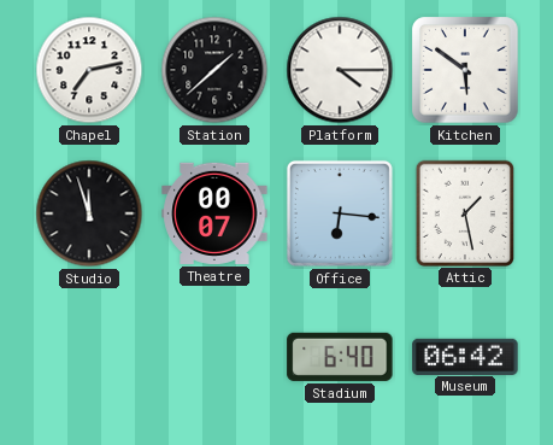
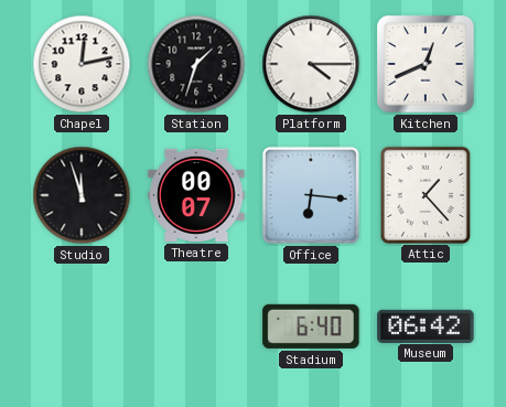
Chapel: 7:13 -> 12:13 (82, 64)
Station: 1:38 -> 1:33 (196, 64)
Kitchen: 5:51 -> 12:41 (426, 64)
Attic: 1:28 -> 1:23 (424, 194)
